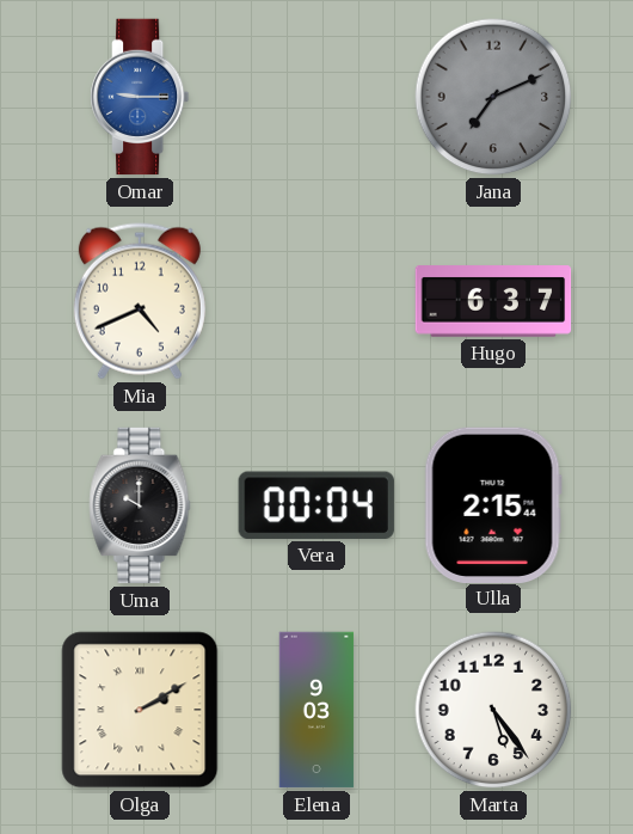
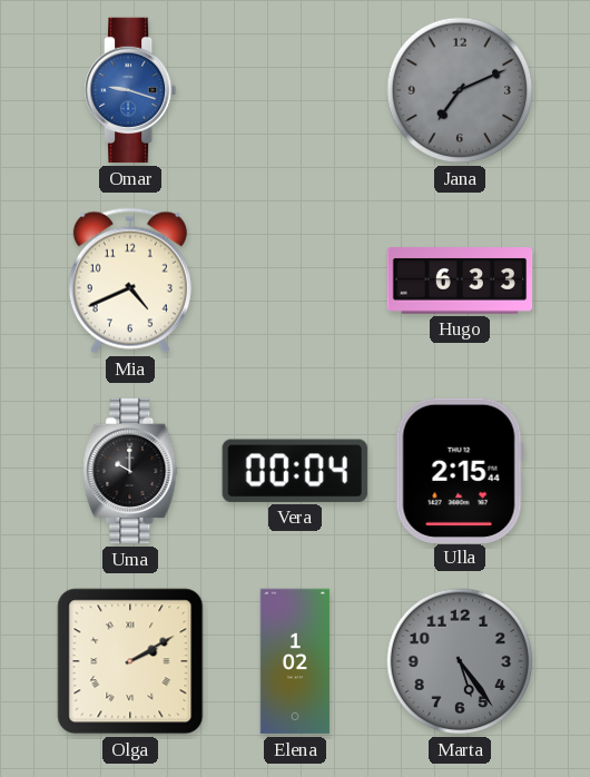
Omar: 9:15 -> 9:18 (131, 90)
Hugo: 6:37 -> 6:33 (460, 281)
Elena: 9:03 -> 1:02 (295, 661)
Marta dial: white -> grey (460, 661)
